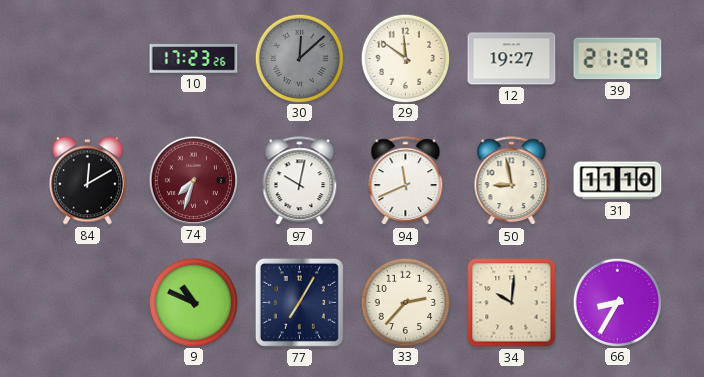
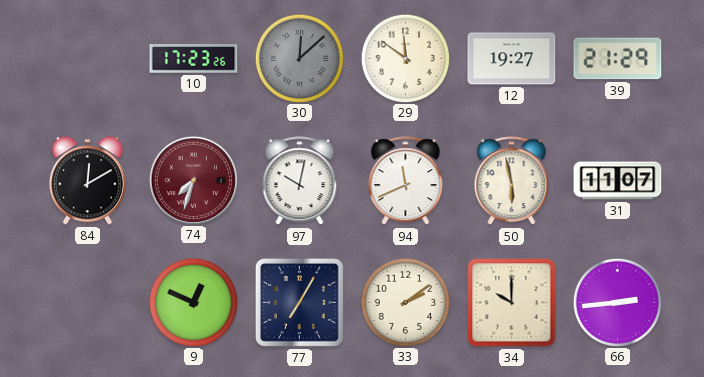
50: 8:58 -> 5:58 (512, 181)
31: 11:10 -> 11:07 (618, 181)
9: 10:49 -> 12:49 (193, 302)
33: 2:37 -> 2:09 (405, 302)
34: 10:01 -> 10:00 (512, 303)
66: 8:35 -> 2:44 (617, 302)
